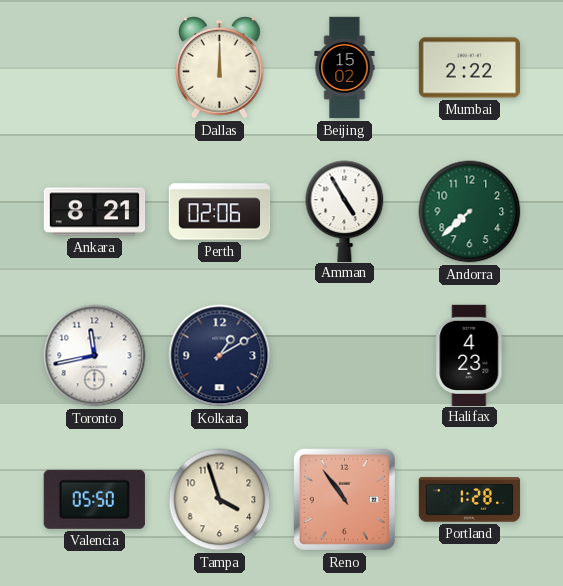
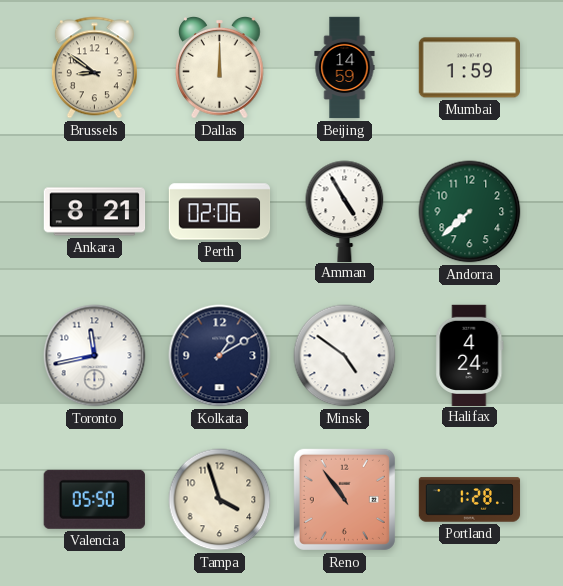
Brussels: none -> 8:51 (94, 68)
Beijing: 15:02 -> 14:59 (345, 68)
Mumbai: 2:22 -> 1:59 (469, 68)
Minsk: none -> 4:51 (345, 356)
Halifax: 4:23 -> 4:24 (470, 355)
